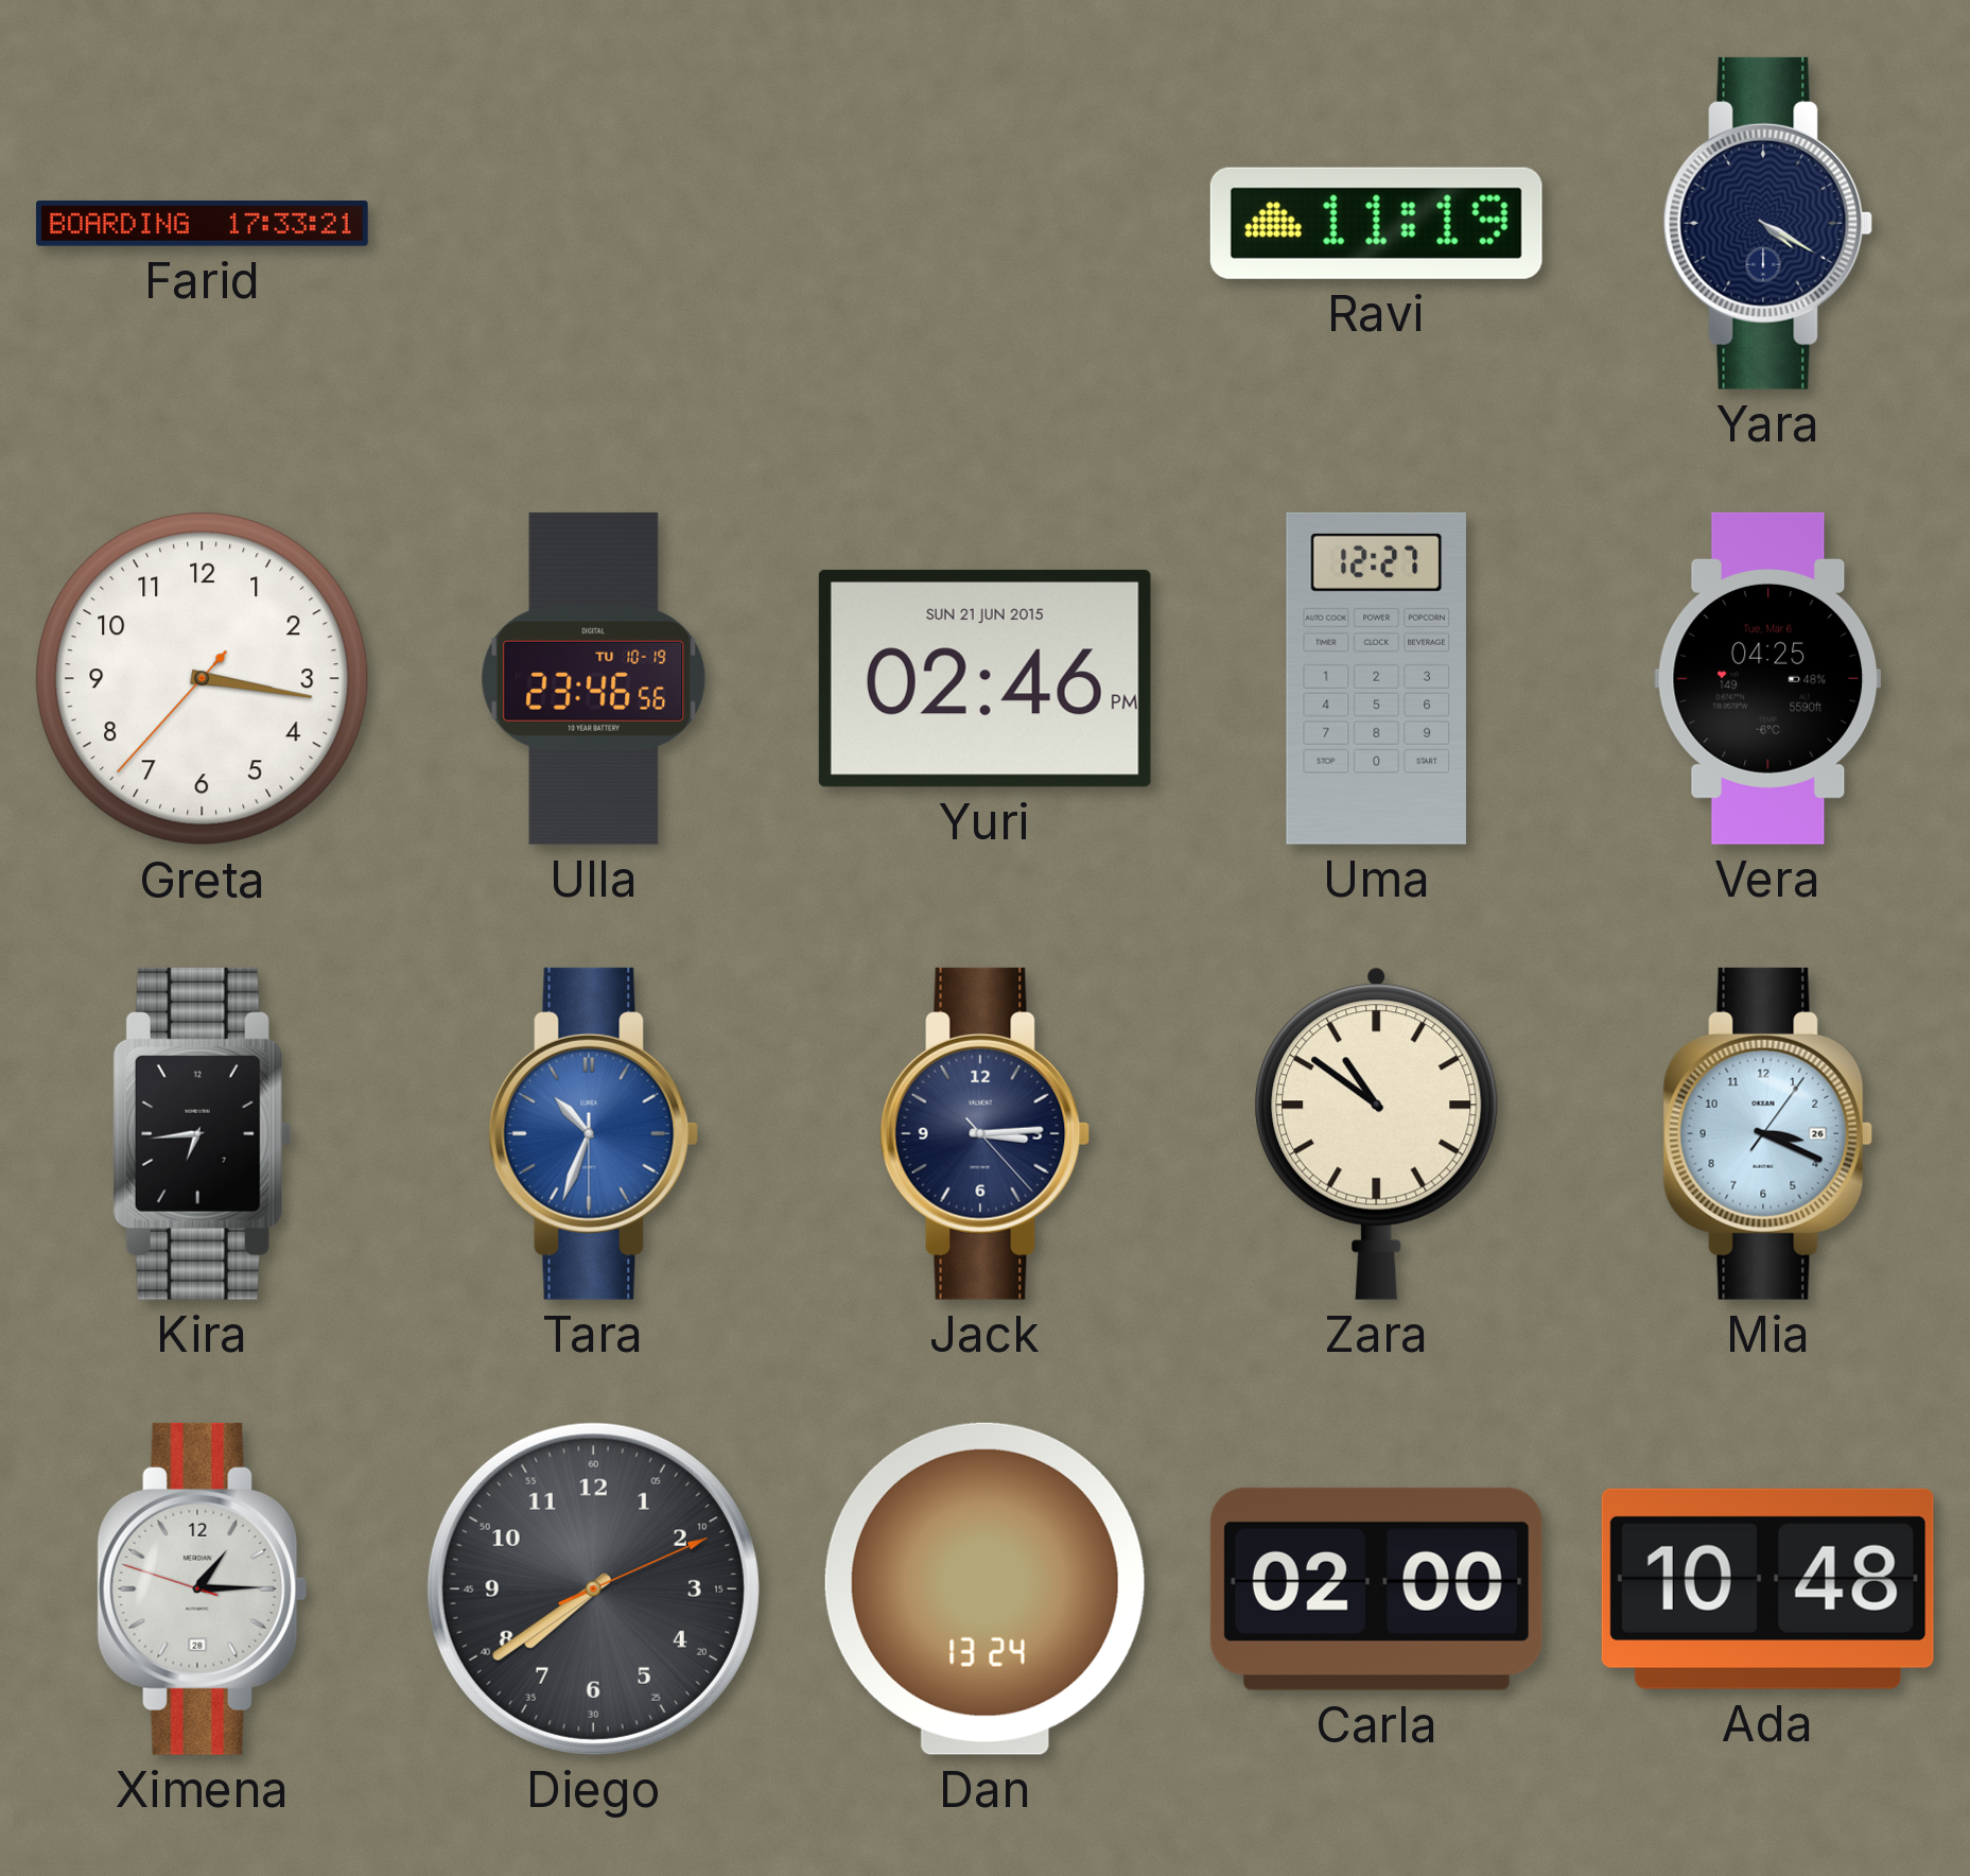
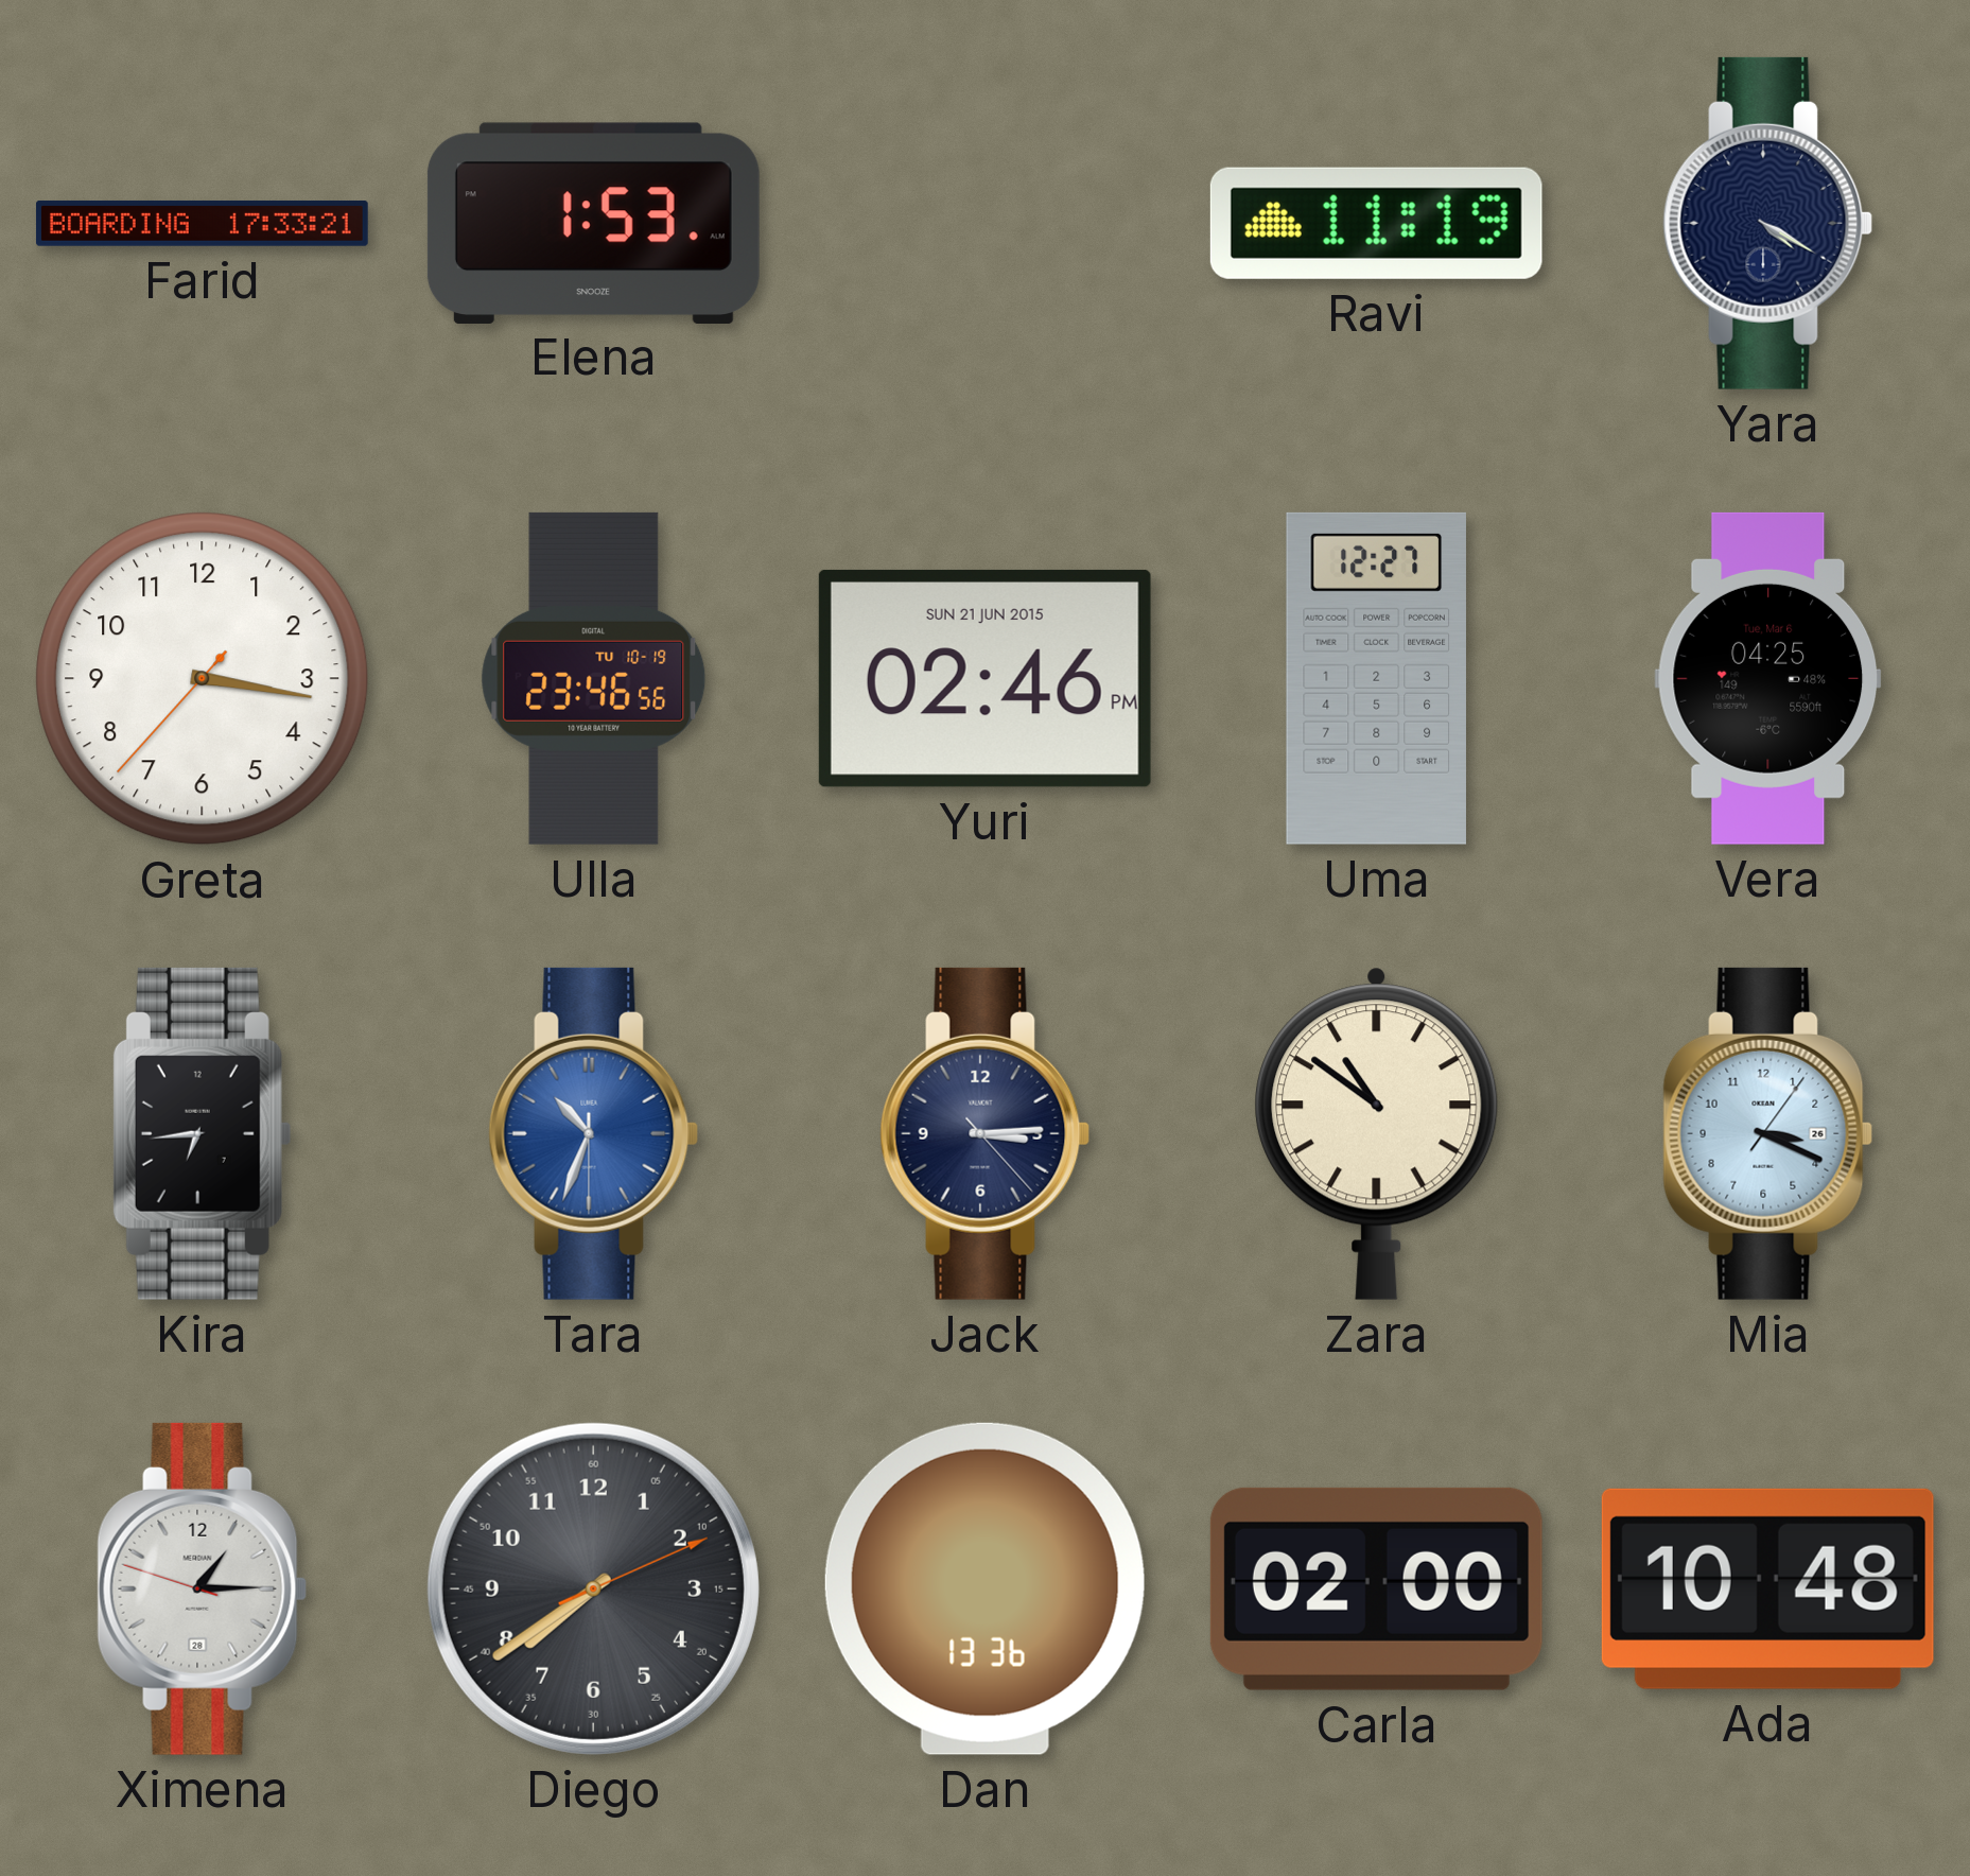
Elena: none -> 1:53 (593, 223)
Dan: 13:24 -> 13:36 (984, 1588)
